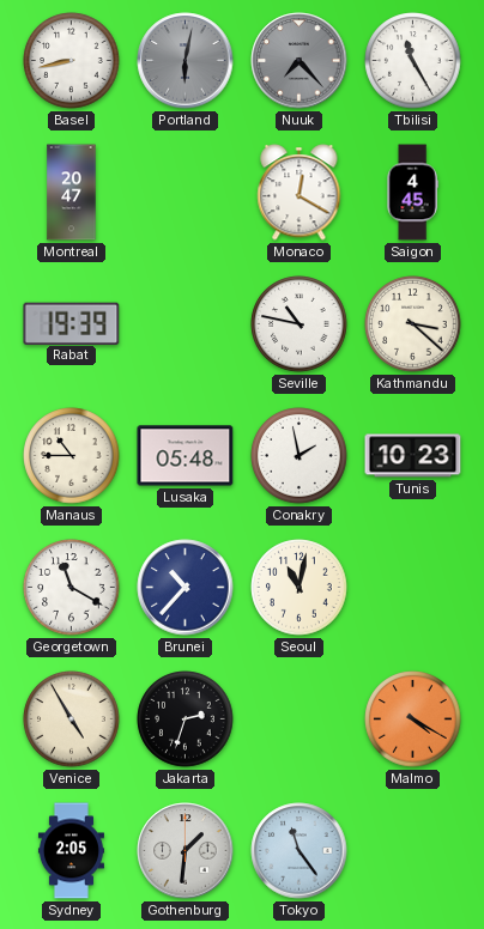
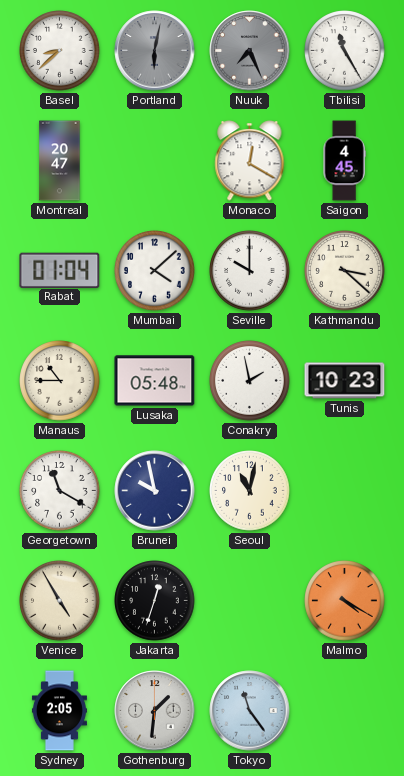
Basel: 8:43 -> 8:38 (60, 51)
Nuuk: 7:23 -> 7:26 (250, 51)
Rabat: 19:39 -> 01:04 (60, 270)
Mumbai: none -> 4:08 (155, 271)
Seville: 10:47 -> 10:00 (250, 271)
Brunei: 10:37 -> 9:58 (155, 491)
Jakarta: 2:33 -> 12:33 (155, 601)
